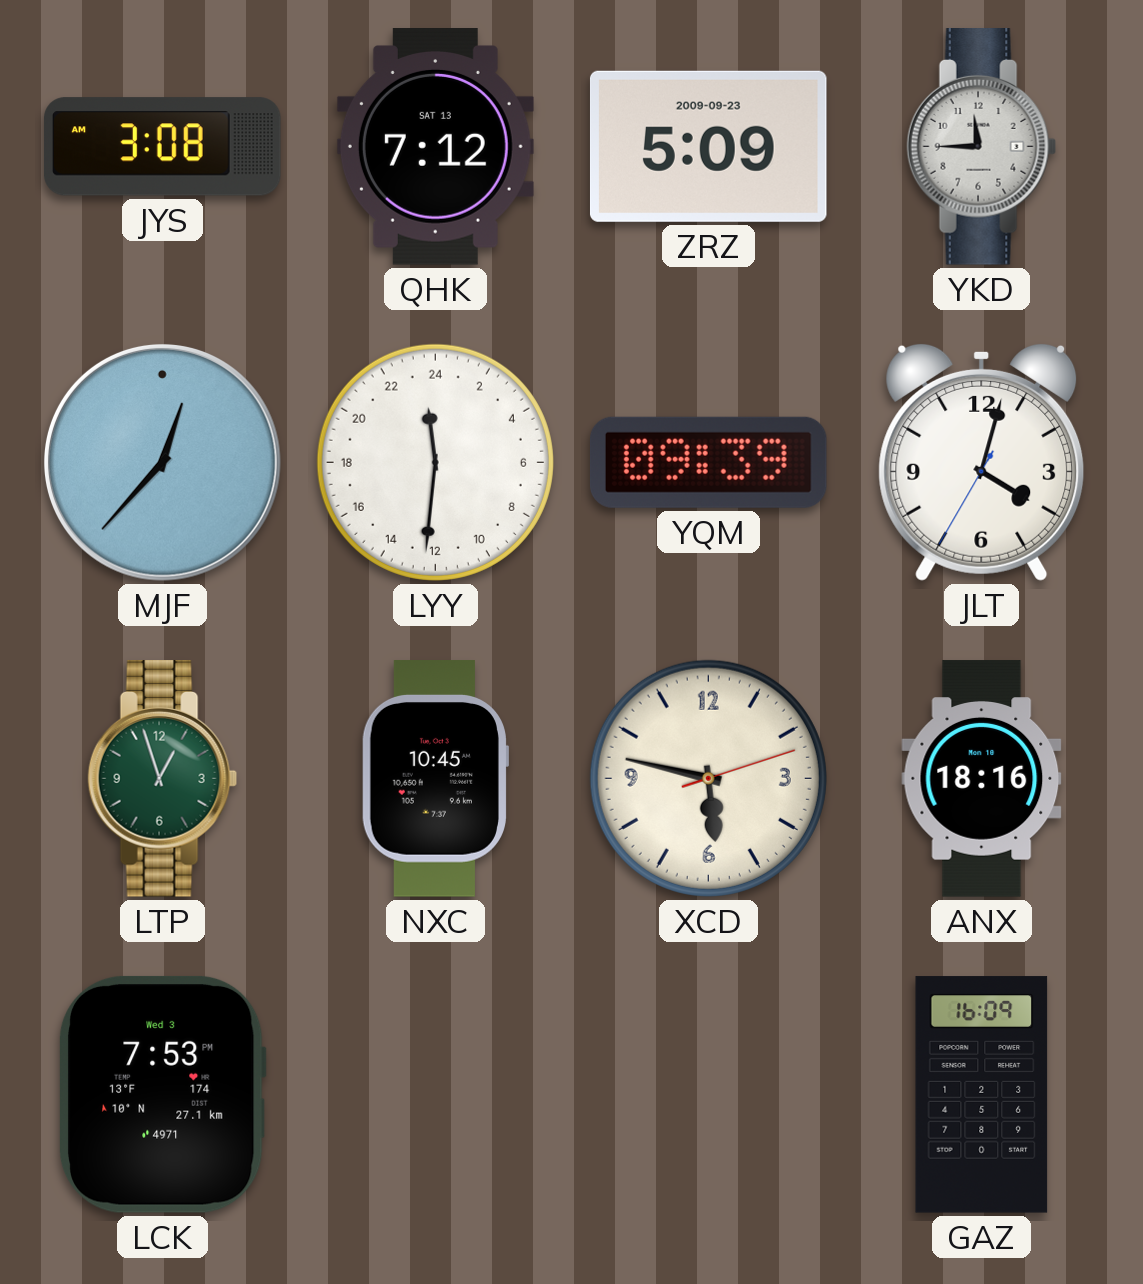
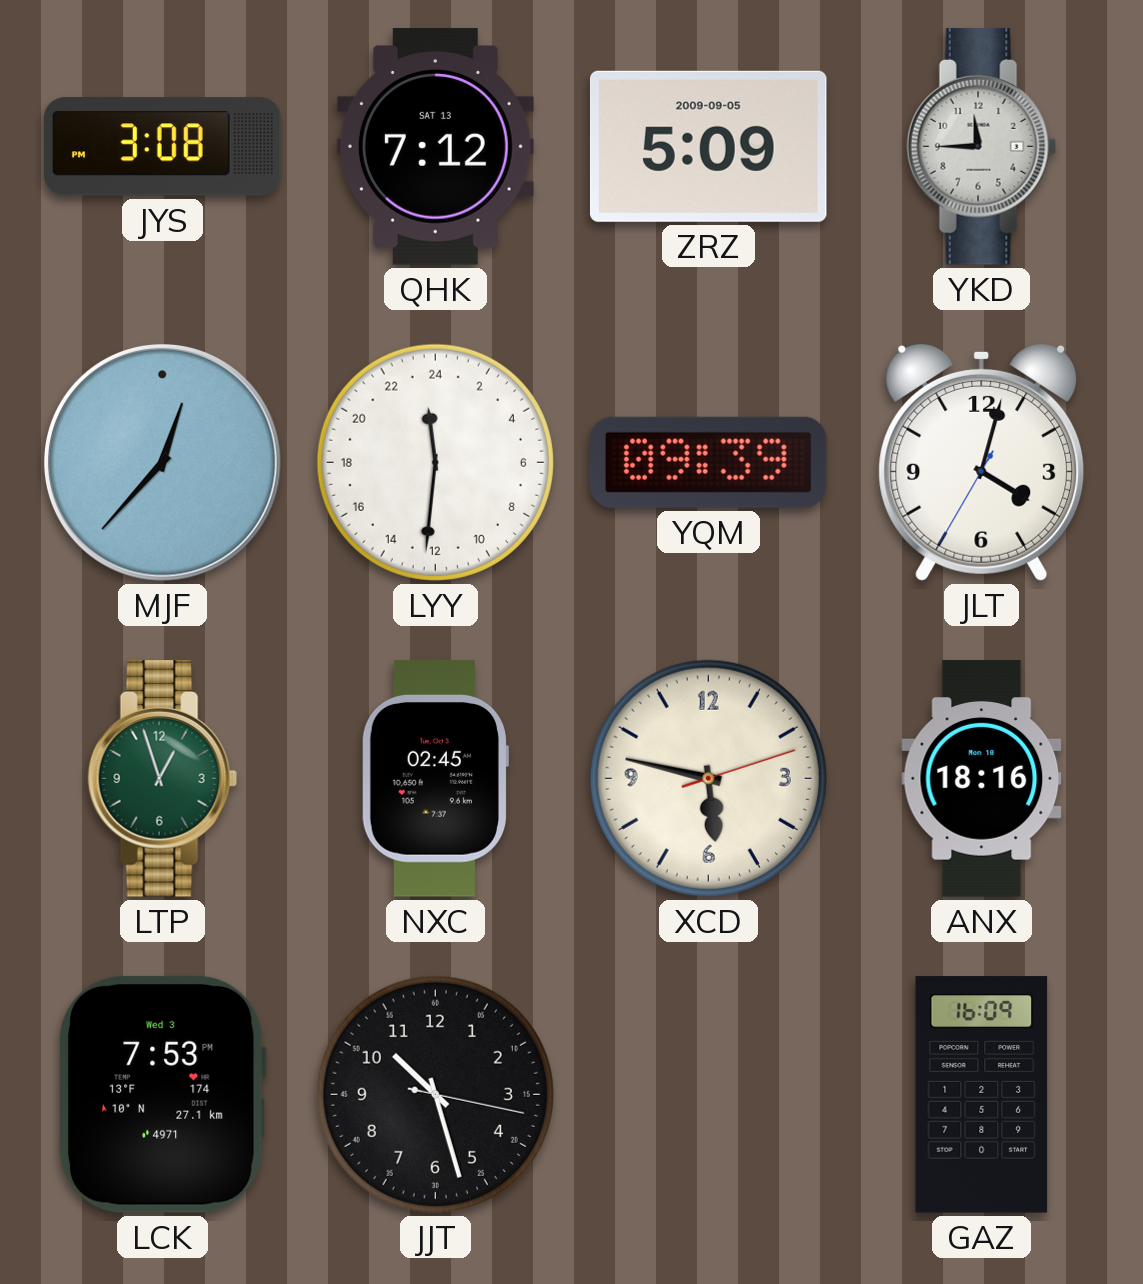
JYS: 3:08 AM -> 3:08 PM (163, 147)
ZRZ date: 2009-09-23 -> 2009-09-05 (709, 146)
NXC: 10:45 -> 02:45 (434, 779)
JJT: none -> 10:27 (435, 1094)
